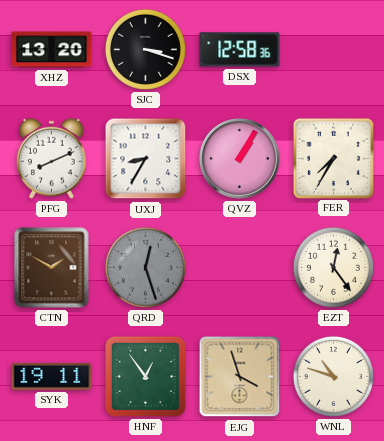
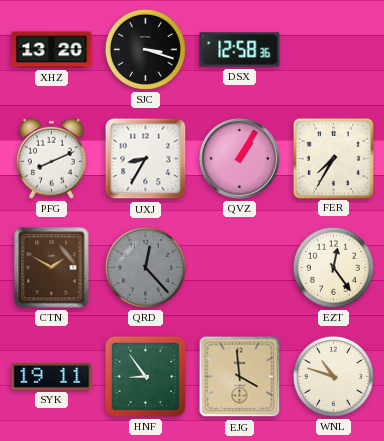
QRD: 12:27 -> 12:23 (145, 267)
HNF: 12:54 -> 8:54 (145, 376)
EJG: 3:57 -> 3:59 (240, 377)
